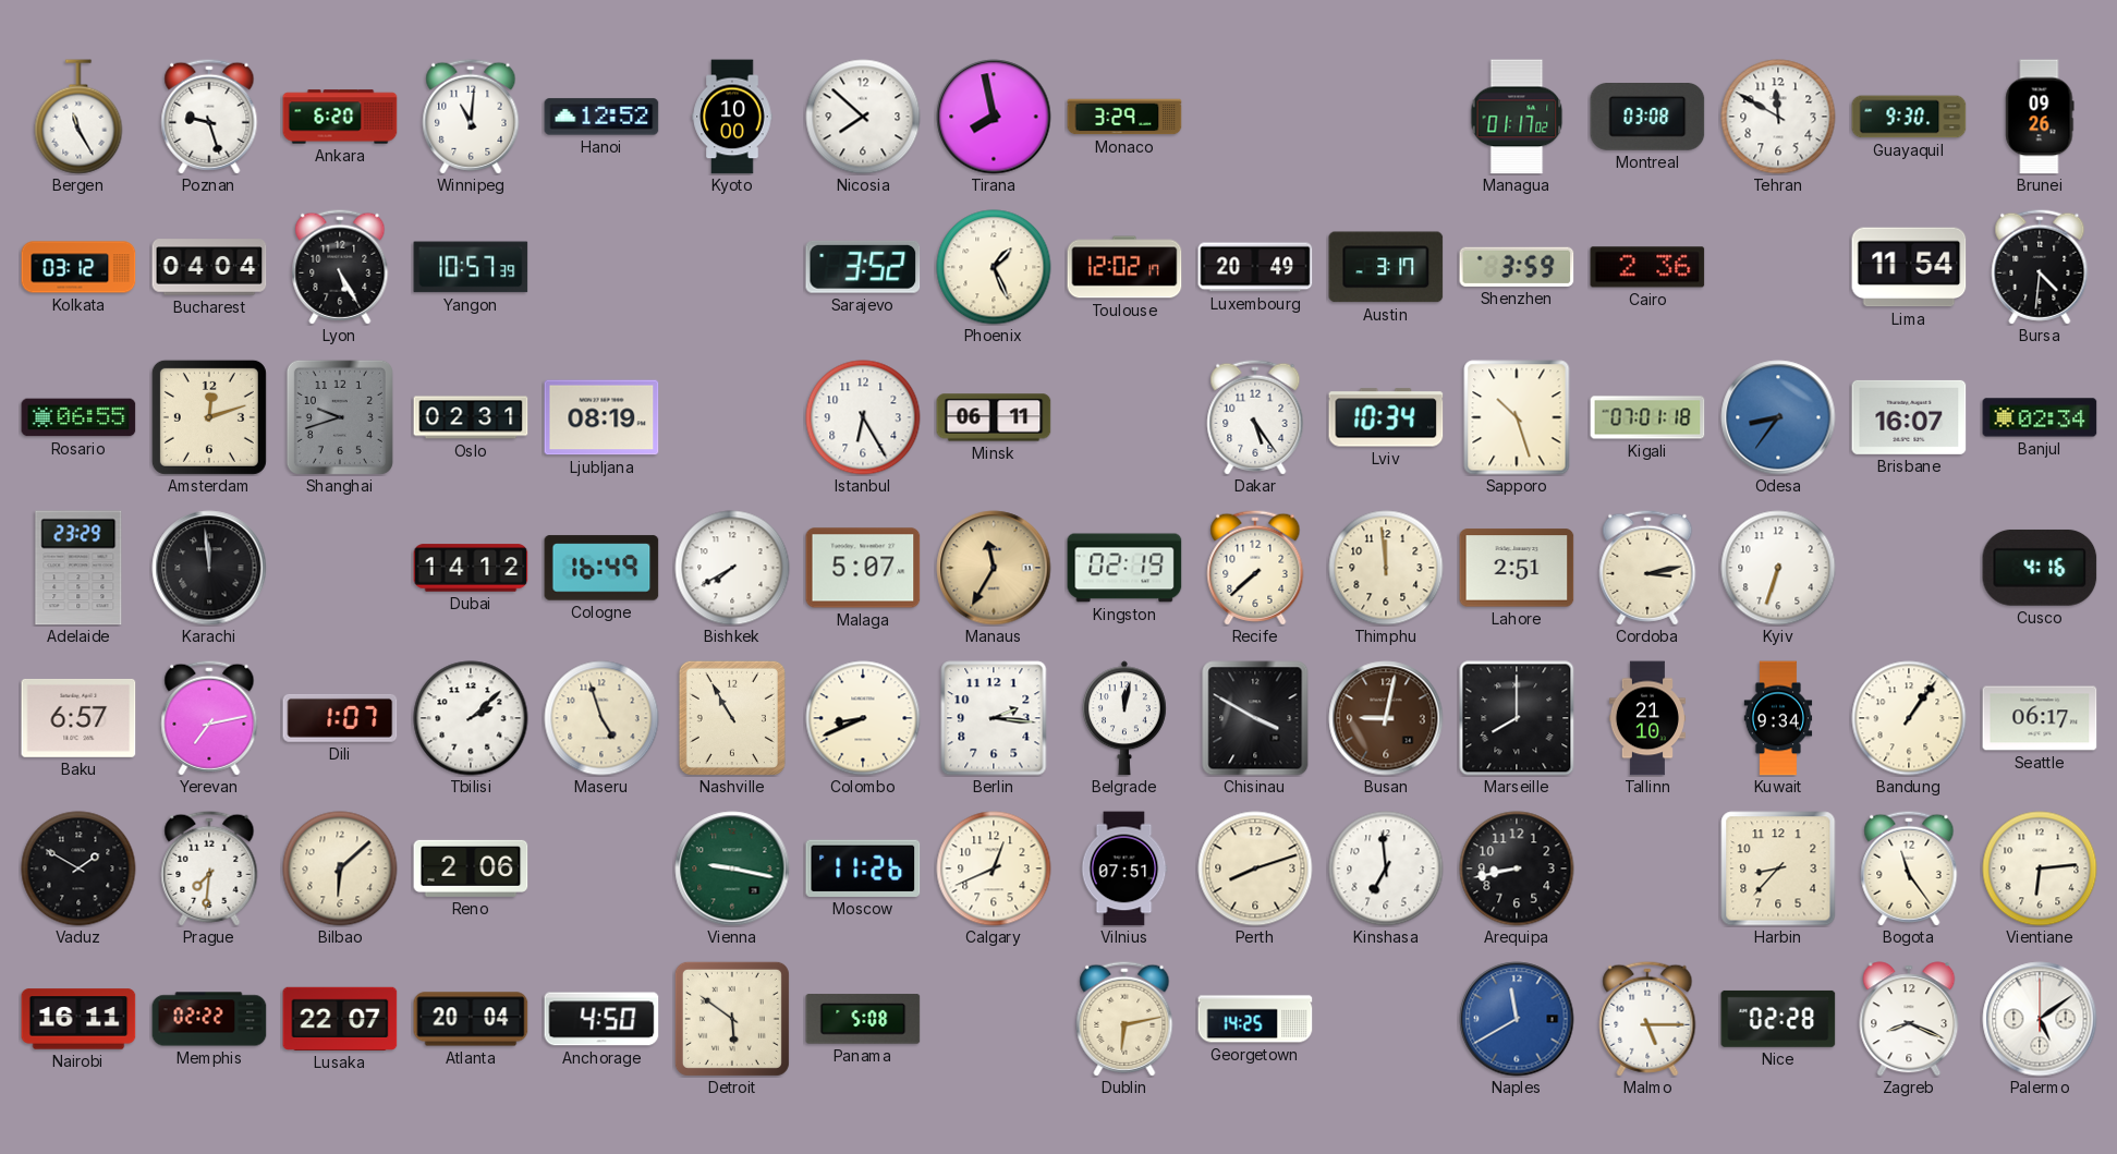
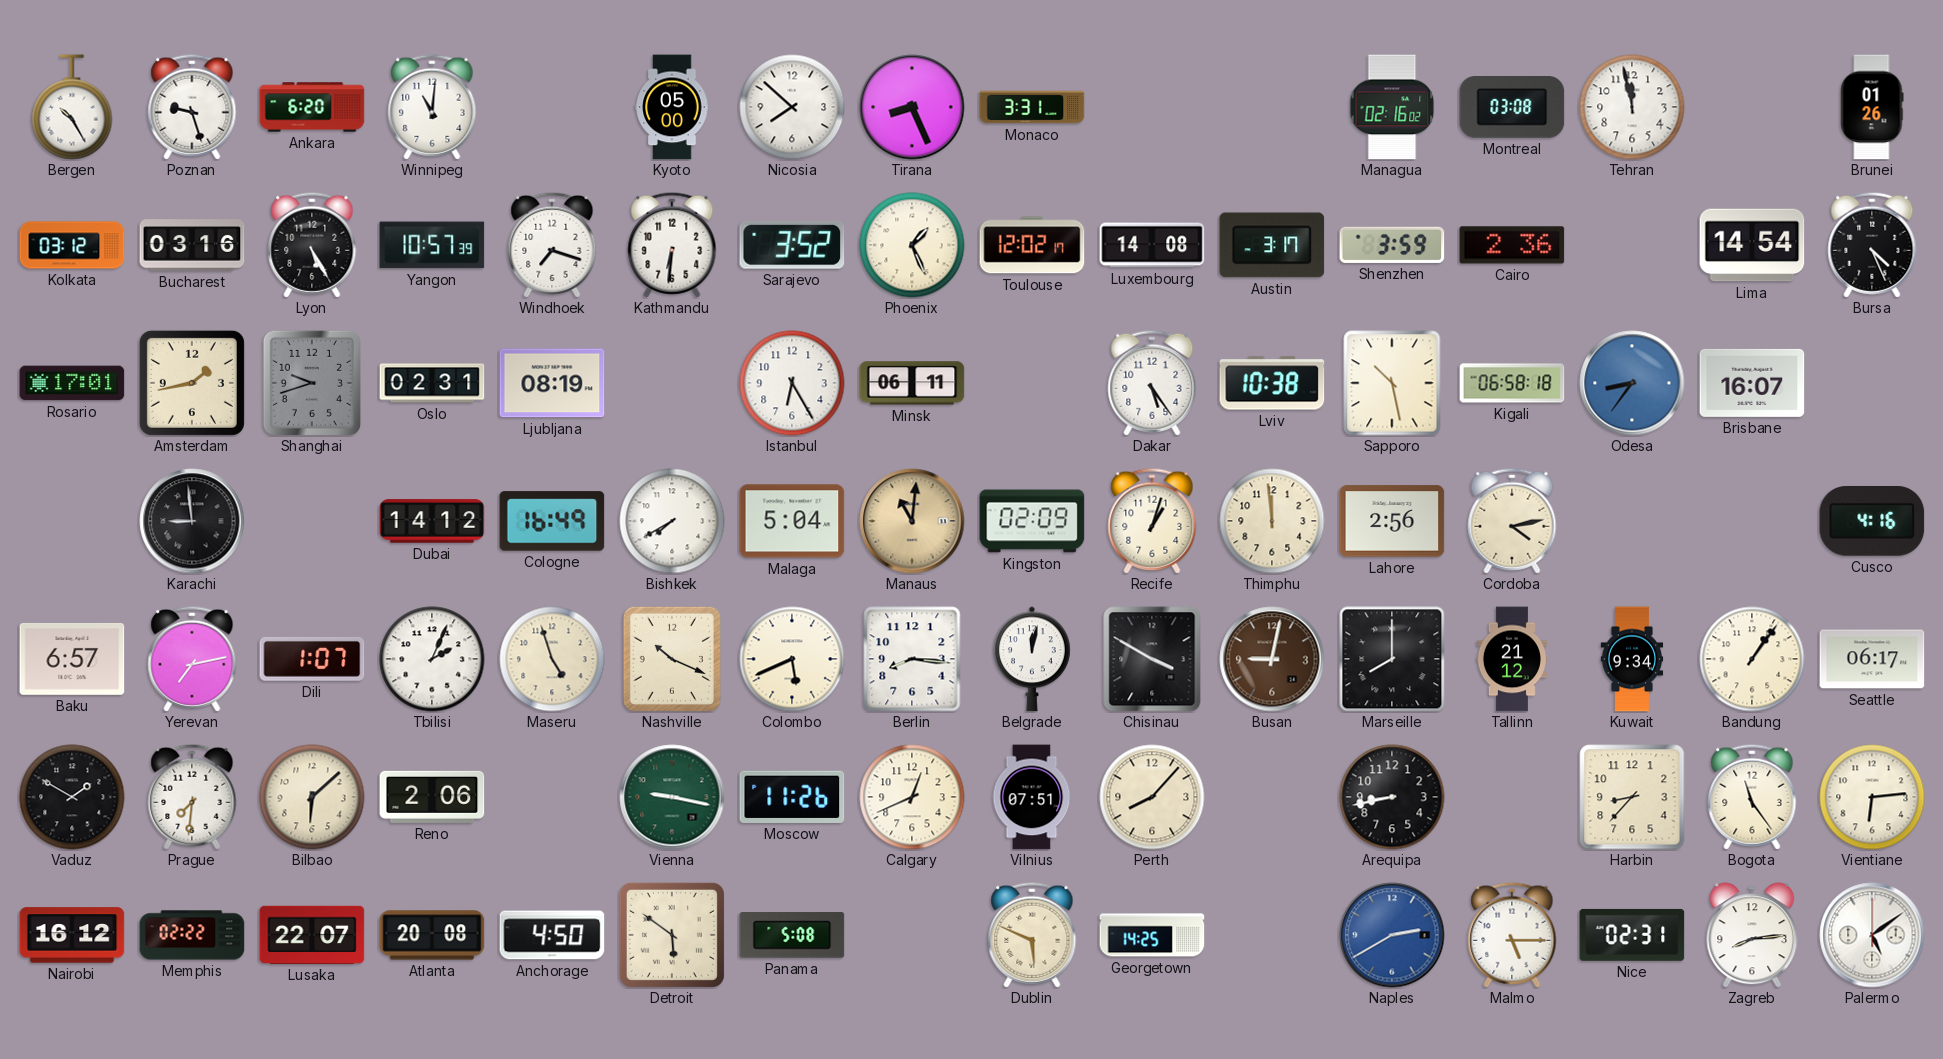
Bergen: 11:25 -> 10:25 (72, 107)
Hanoi: 12:52 -> none (601, 117)
Kyoto: 10:00 -> 05:00 (672, 107)
Tirana: 7:58 -> 8:26 (912, 107)
Monaco: 3:29 -> 3:31 (1032, 107)
Managua: 01:17 -> 02:16 (1392, 107)
Tehran: 11:50 -> 11:58 (1632, 107)
Guayaquil: 9:30 -> none (1909, 117)
Brunei: 09:26 -> 01:26 (1872, 107)
Bucharest: 04:04 -> 03:16 (192, 245)
Windhoek: none -> 7:18 (552, 245)
Kathmandu: none -> 6:31 (672, 245)
Luxembourg: 20:49 -> 14:08 (1152, 245)
Lima: 11:54 -> 14:54 (1752, 245)
Bursa: 4:31 -> 4:26 (1872, 245)
Rosario: 06:55 -> 17:01 (72, 383)
Amsterdam: 12:12 -> 1:43 (192, 383)
Lviv: 10:34 -> 10:38 (1272, 383)
Sapporo: 10:27 -> 10:28 (1392, 383)
Kigali: 07:01 -> 06:58 (1512, 383)
Banjul: 02:34 -> none (2040, 417)
Adelaide: 23:29 -> none (78, 568)
Karachi: 11:59 -> 8:59 (192, 521)
Malaga: 5:07 -> 5:04 (792, 521)
Manaus: 11:35 -> 11:01 (912, 521)
Kingston: 02:19 -> 02:09 (1032, 521)
Recife: 7:38 -> 1:03 (1152, 521)
Lahore: 2:51 -> 2:56 (1392, 521)
Cordoba: 3:13 -> 4:13 (1512, 521)
Kyiv: 6:33 -> none (1778, 568)
Tbilisi: 2:08 -> 2:04 (432, 659)
Nashville: 10:55 -> 10:19 (672, 659)
Colombo: 8:41 -> 5:41 (792, 659)
Berlin: 2:16 -> 8:16 (912, 659)
Tallinn: 21:10 -> 21:12 (1511, 659)
Perth: 8:12 -> 8:07 (1152, 797)
Kinshasa: 6:59 -> none (1386, 868)
Nairobi: 16:11 -> 16:12 (72, 935)
Atlanta: 20:04 -> 20:08 (432, 935)
Dublin: 6:13 -> 5:49 (1032, 935)
Naples: 11:40 -> 2:40 (1392, 935)
Nice: 02:28 -> 02:31 (1632, 935)
Zagreb: 8:19 -> 8:14 (1752, 935)
